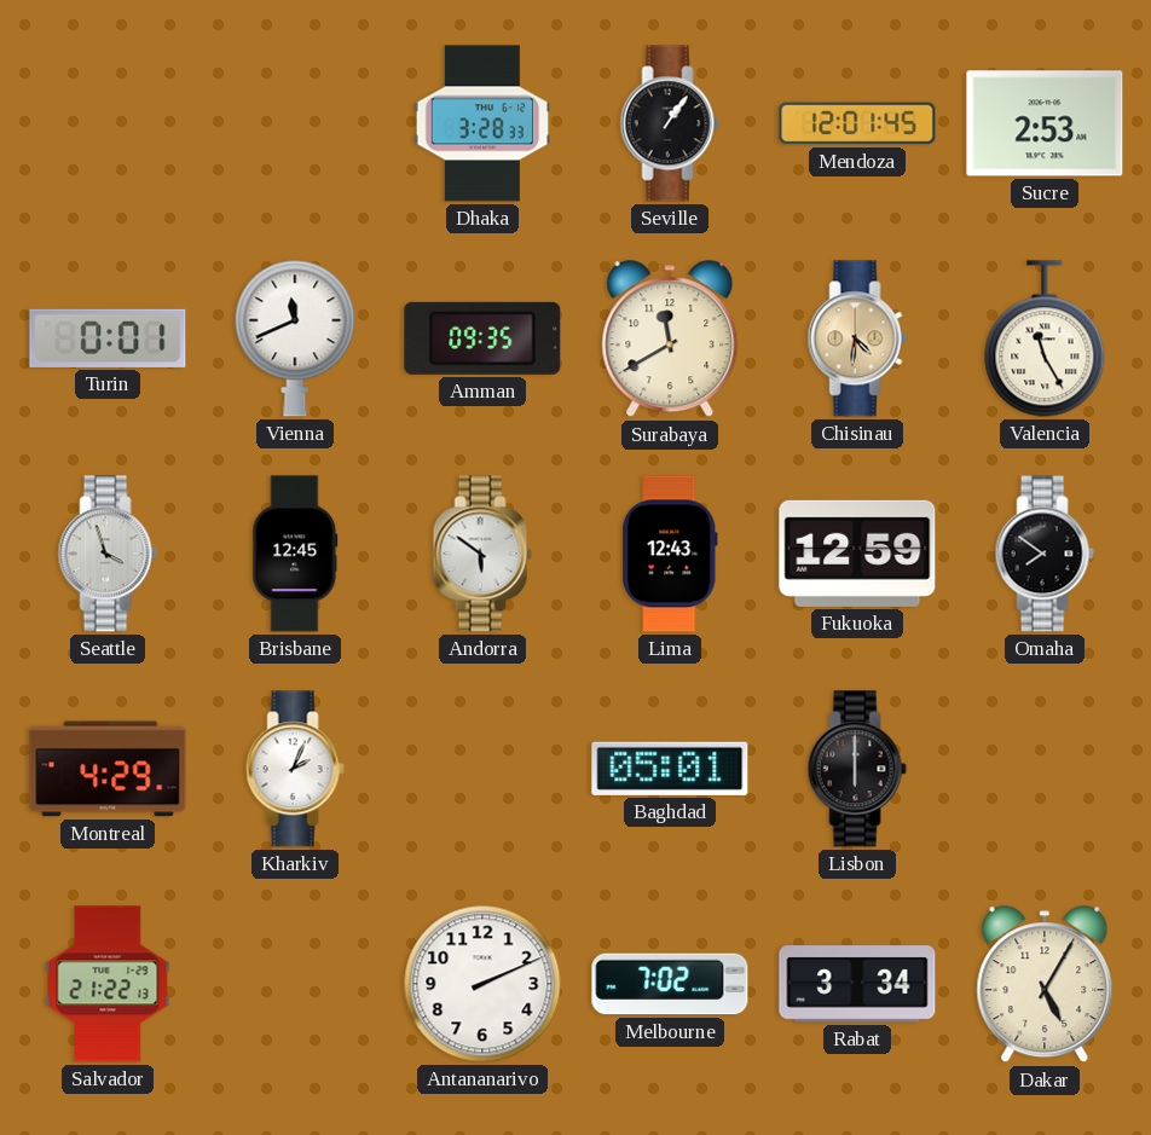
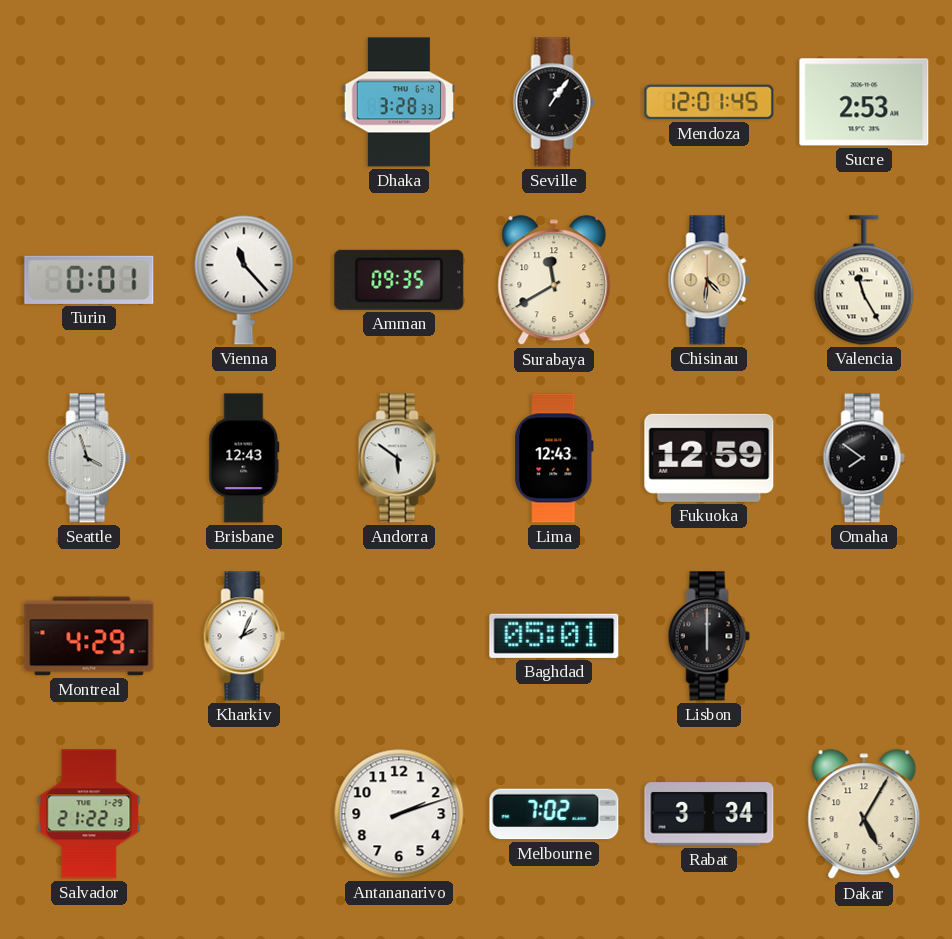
Vienna: 11:41 -> 11:23 (244, 280)
Brisbane: 12:45 -> 12:43 (244, 458)
Antananarivo: 2:11 -> 2:12 (399, 814)
